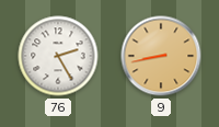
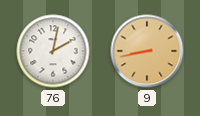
76: 2:25 -> 2:02 (53, 51)
